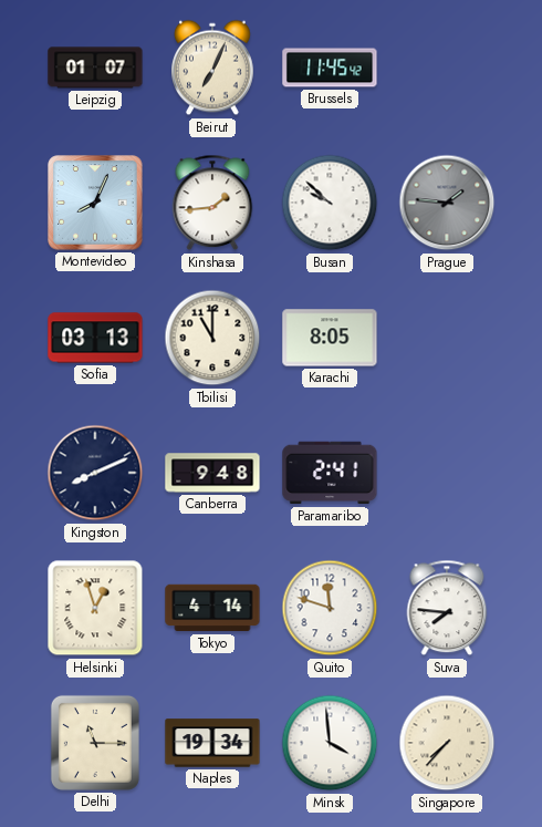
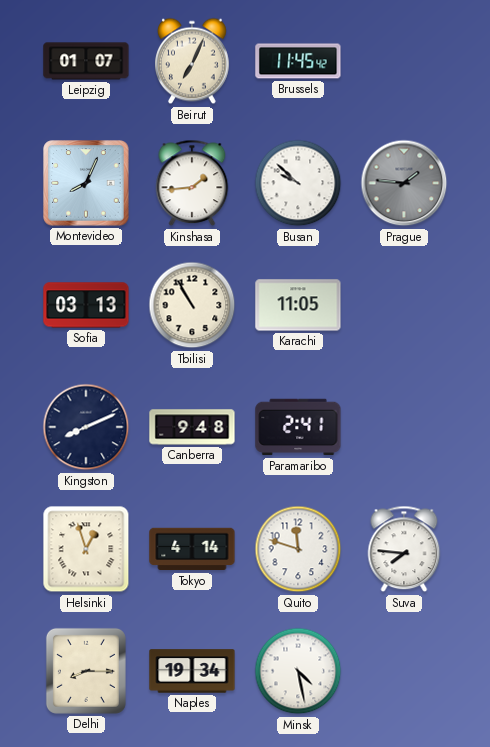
Tbilisi: 11:00 -> 10:55 (192, 305)
Karachi: 8:05 -> 11:05 (298, 305)
Delhi: 11:15 -> 8:15 (86, 671)
Minsk: 3:59 -> 4:28 (298, 671)
Singapore: 7:37 -> none (447, 743)
